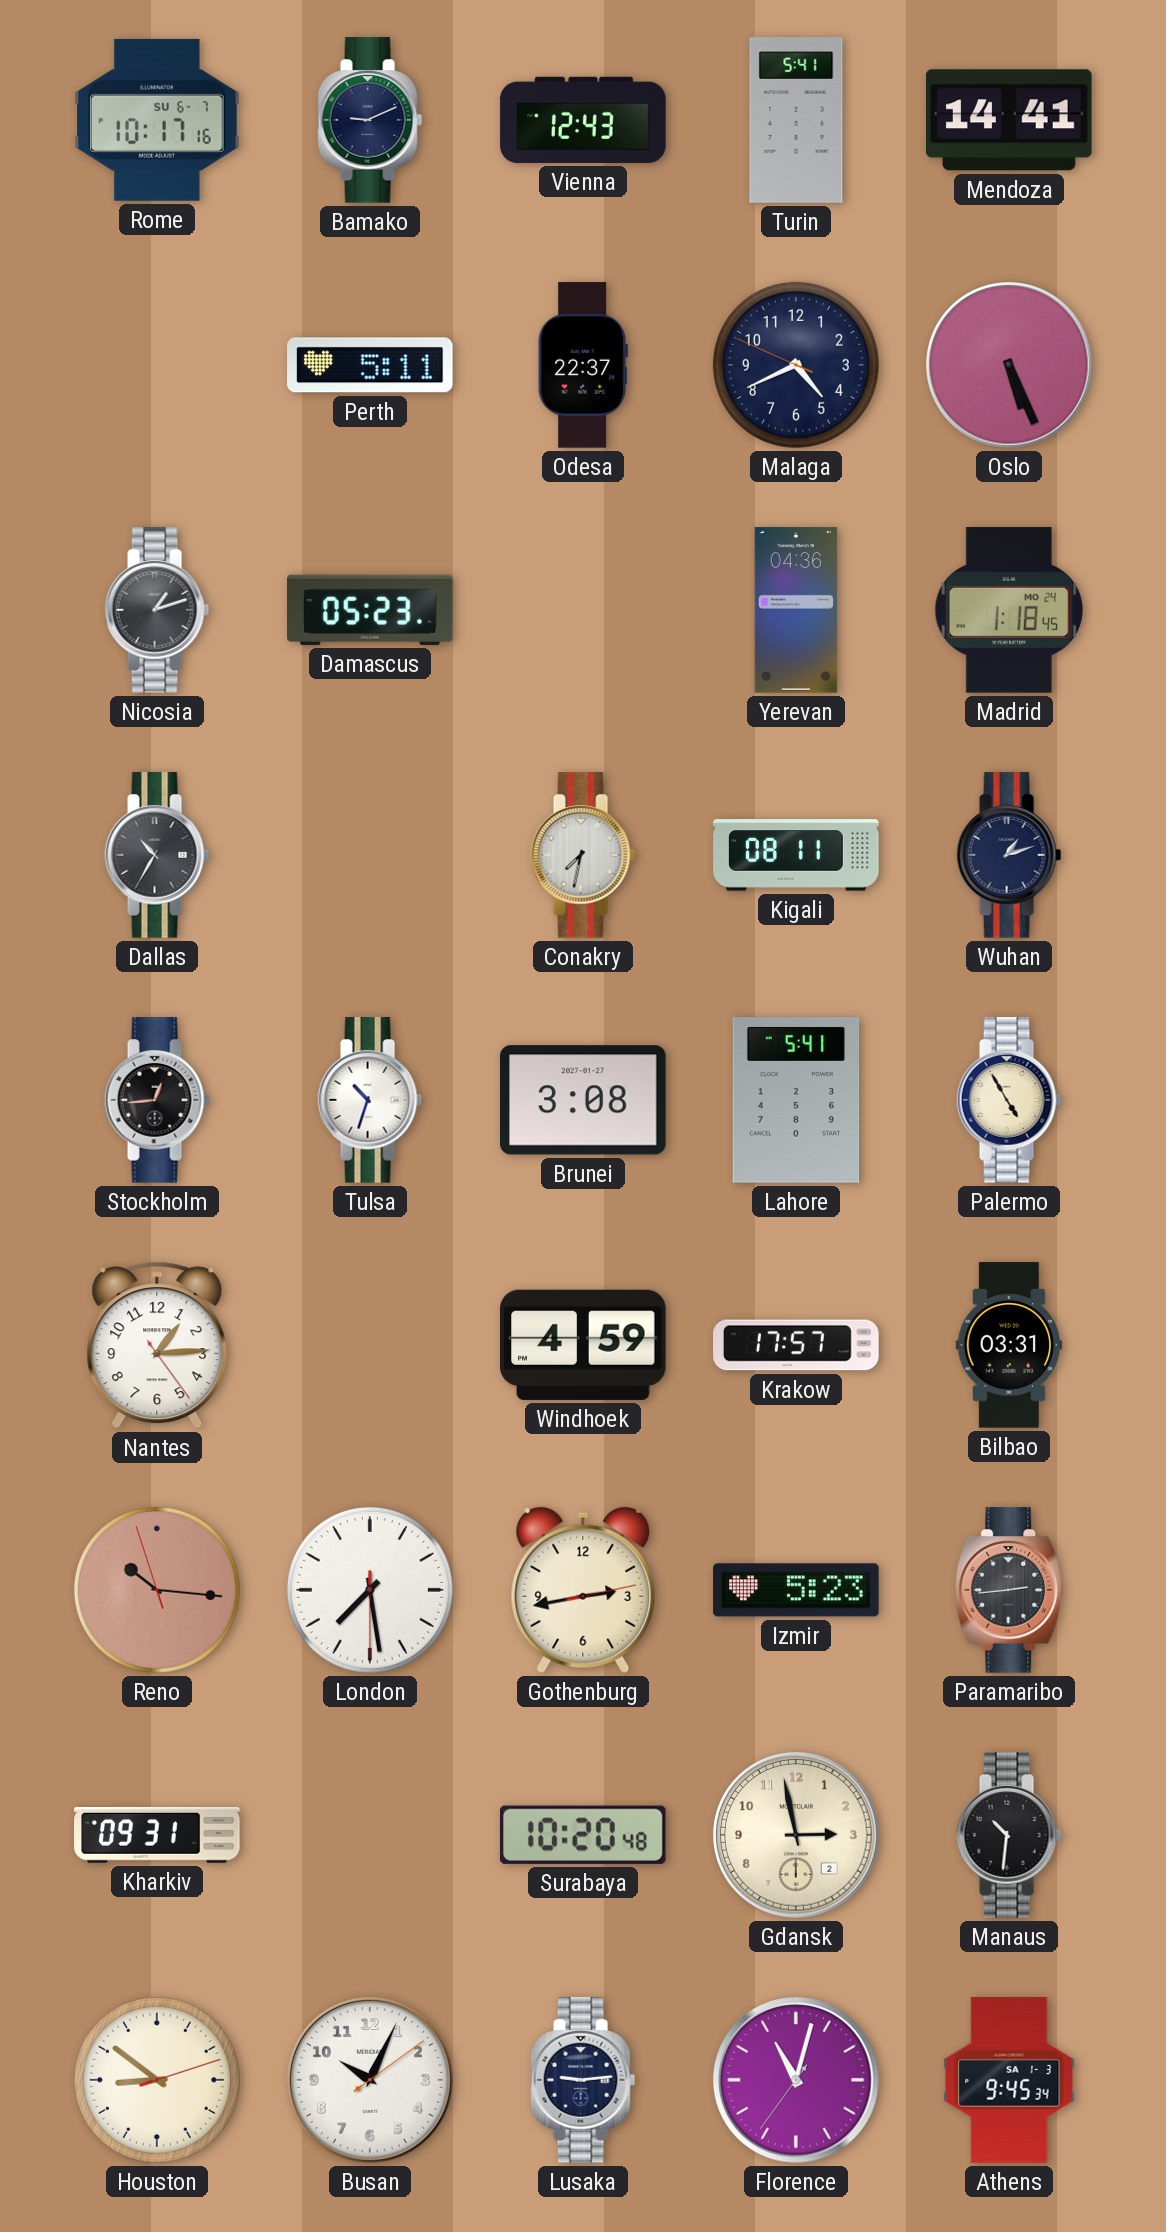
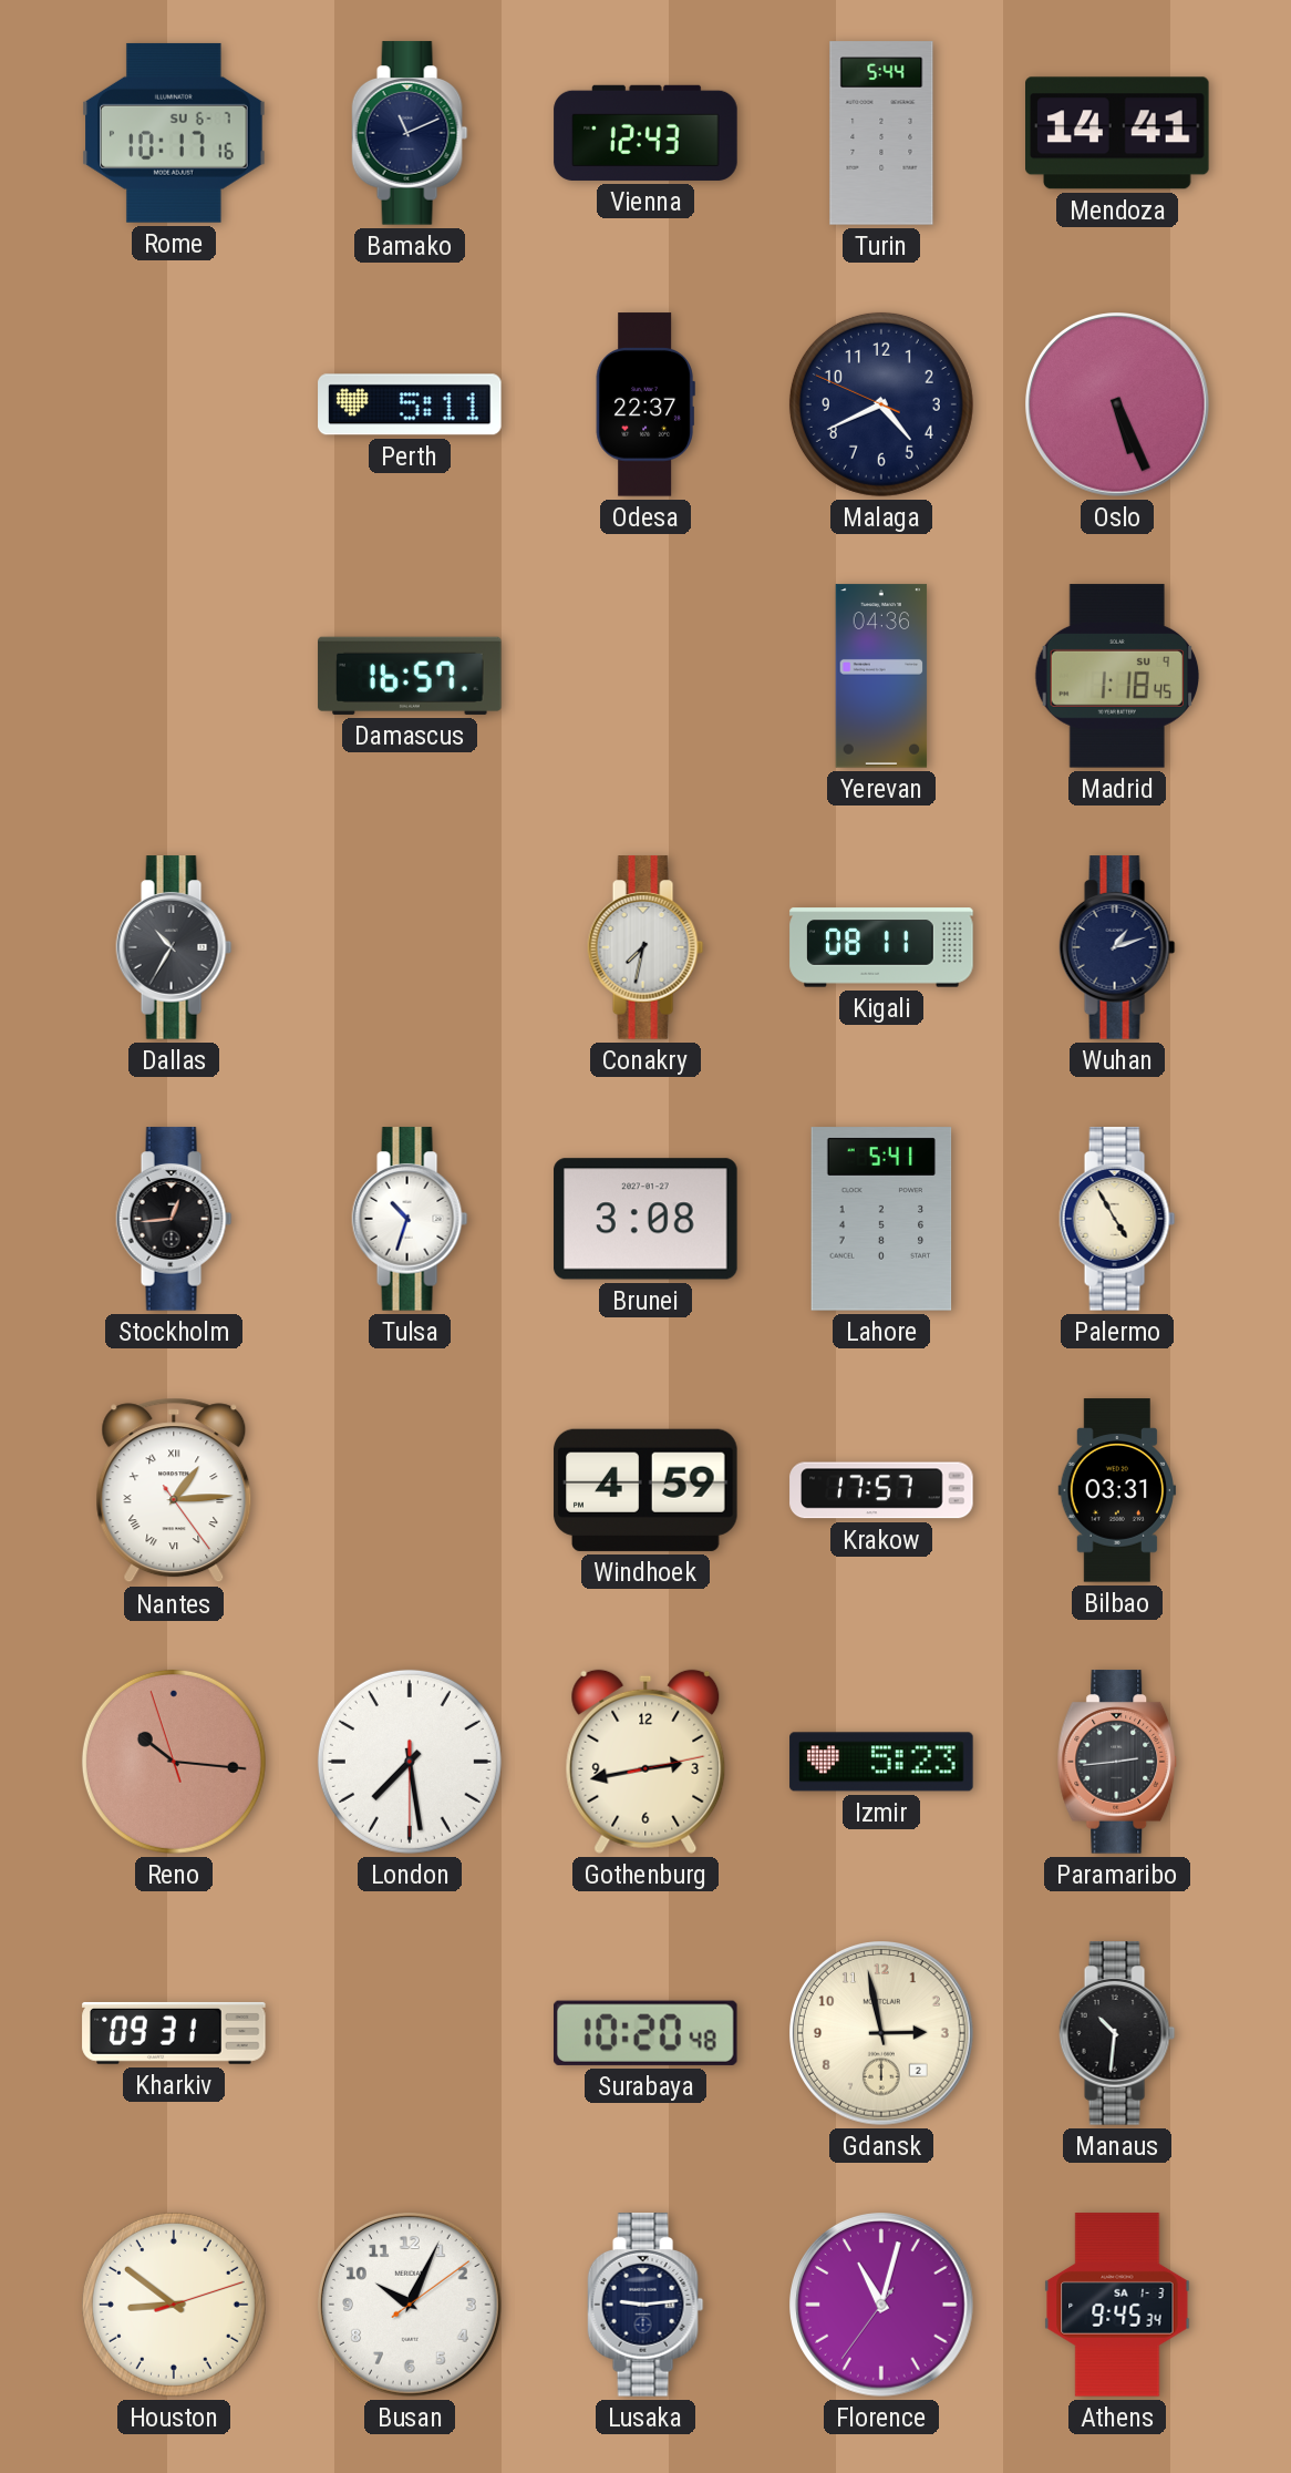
Bamako: 9:11 -> 11:11 (410, 133)
Turin: 5:41 -> 5:44 (881, 133)
Nicosia: 1:12 -> none (157, 610)
Damascus: 05:23 -> 16:57 (410, 676)
Madrid date: MO 24 -> SU 9 (1117, 676)
Nantes numerals: Arabic -> Roman (174, 1490)
